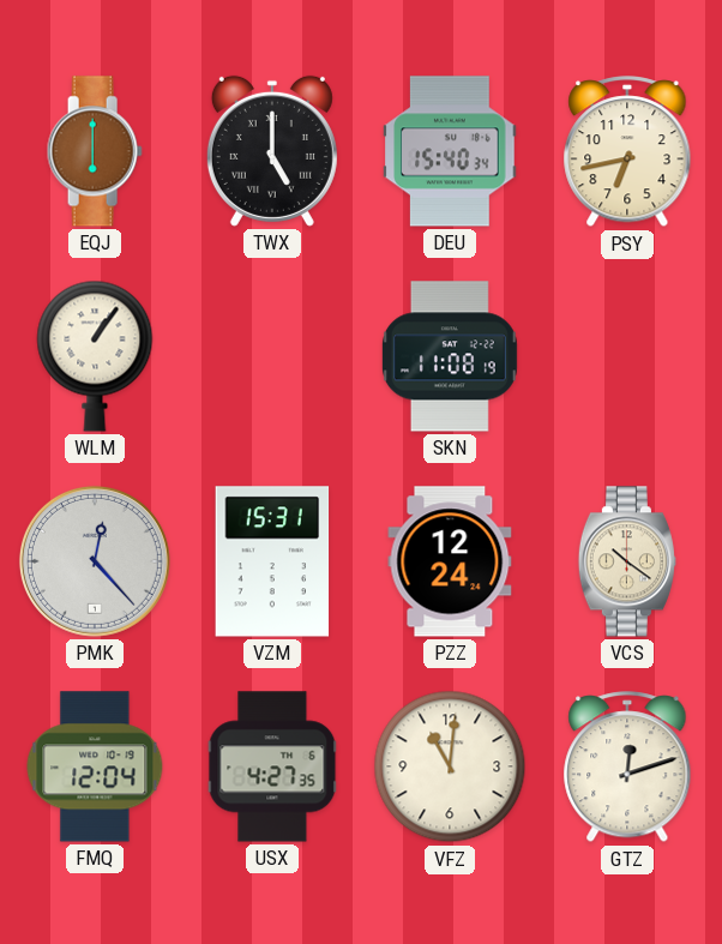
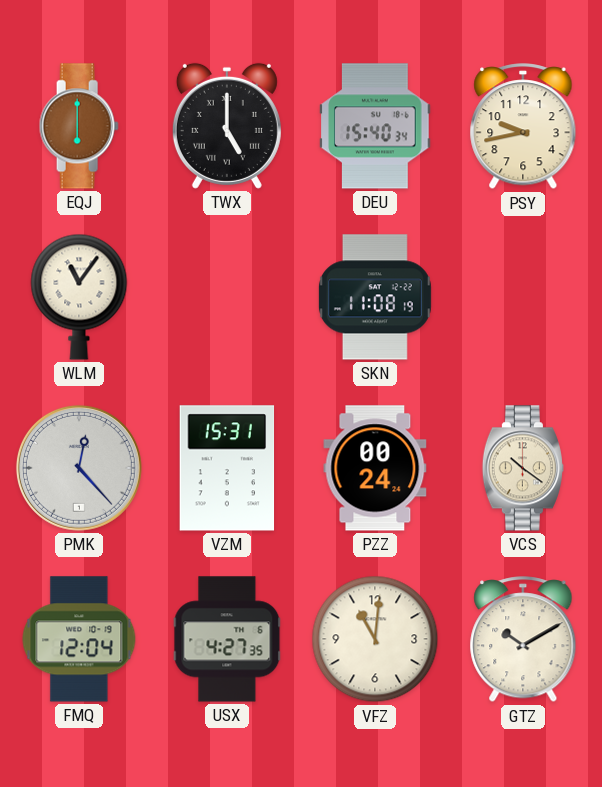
PSY: 6:43 -> 9:43 (523, 127)
WLM: 1:06 -> 11:06 (79, 297)
PZZ: 12:24 -> 00:24 (375, 468)
GTZ: 12:12 -> 10:10 (523, 640)
